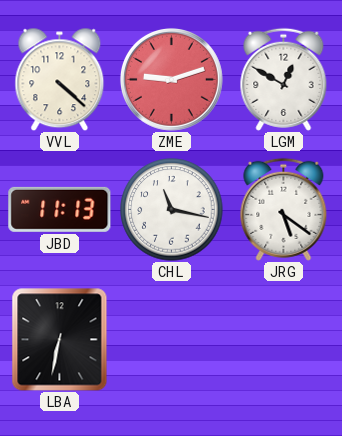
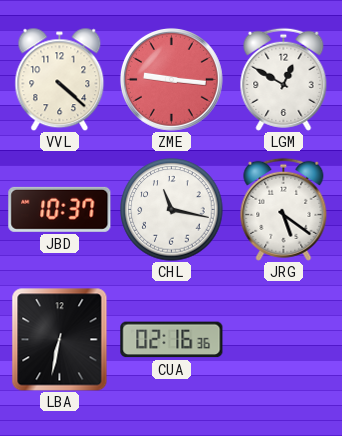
ZME: 9:12 -> 9:16 (171, 79)
JBD: 11:13 -> 10:37 (60, 209)
CUA: none -> 02:16 (172, 340)
